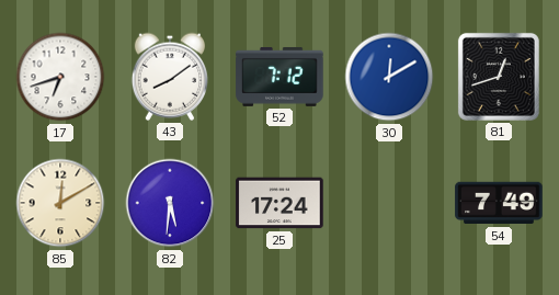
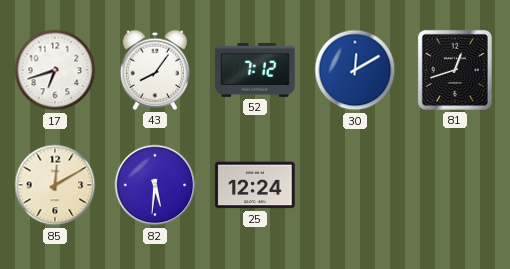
43: 8:09 -> 8:06 (155, 70)
25: 17:24 -> 12:24 (255, 185)
54: 7:49 -> none (499, 203)
